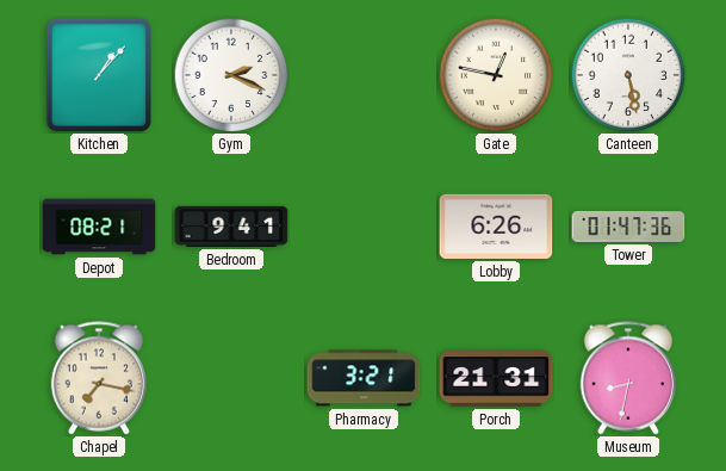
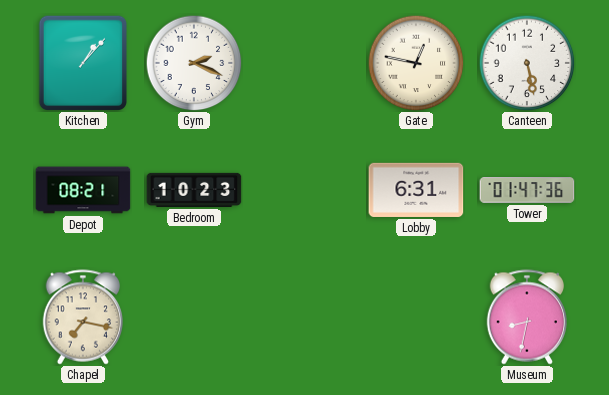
Bedroom: 9:41 -> 10:23 (194, 190)
Lobby: 6:26 -> 6:31 (416, 190)
Pharmacy: 3:21 -> none (364, 378)
Porch: 21:31 -> none (496, 378)
